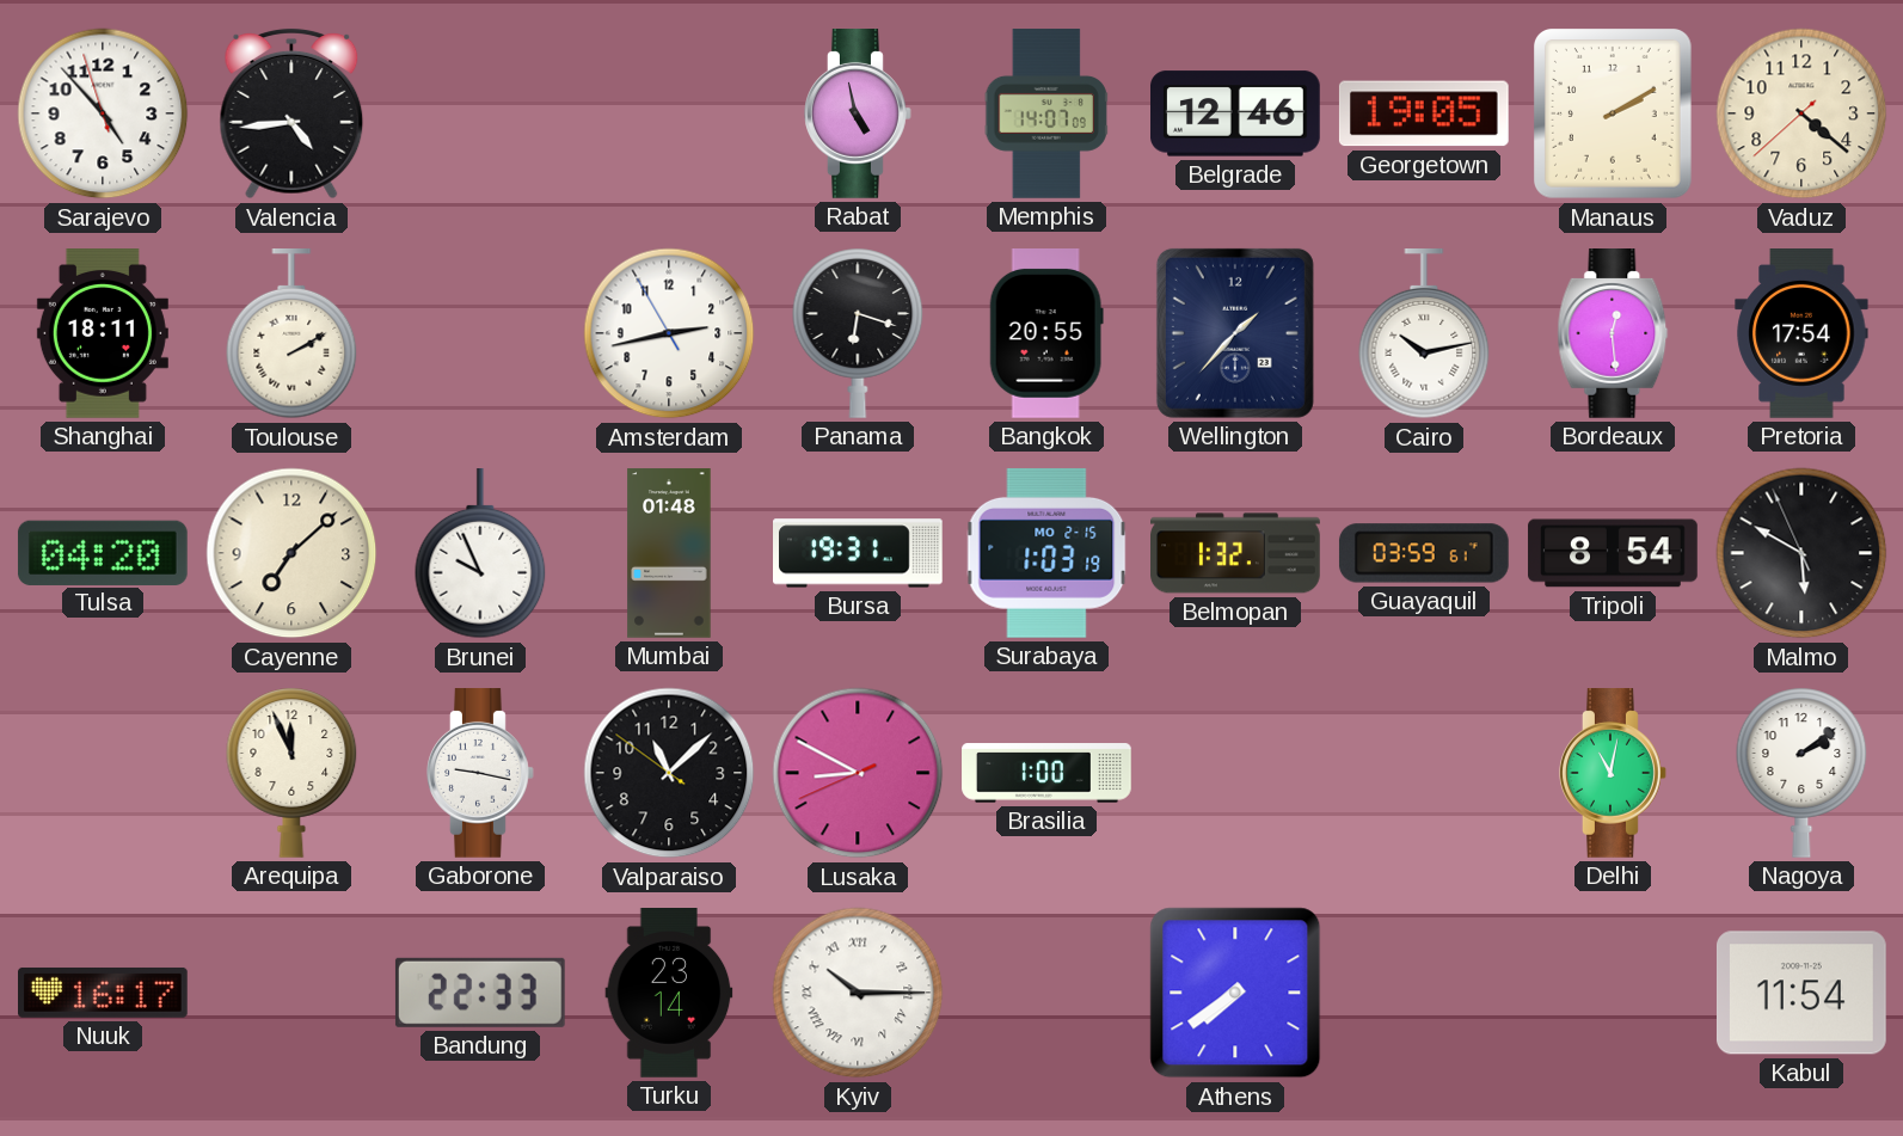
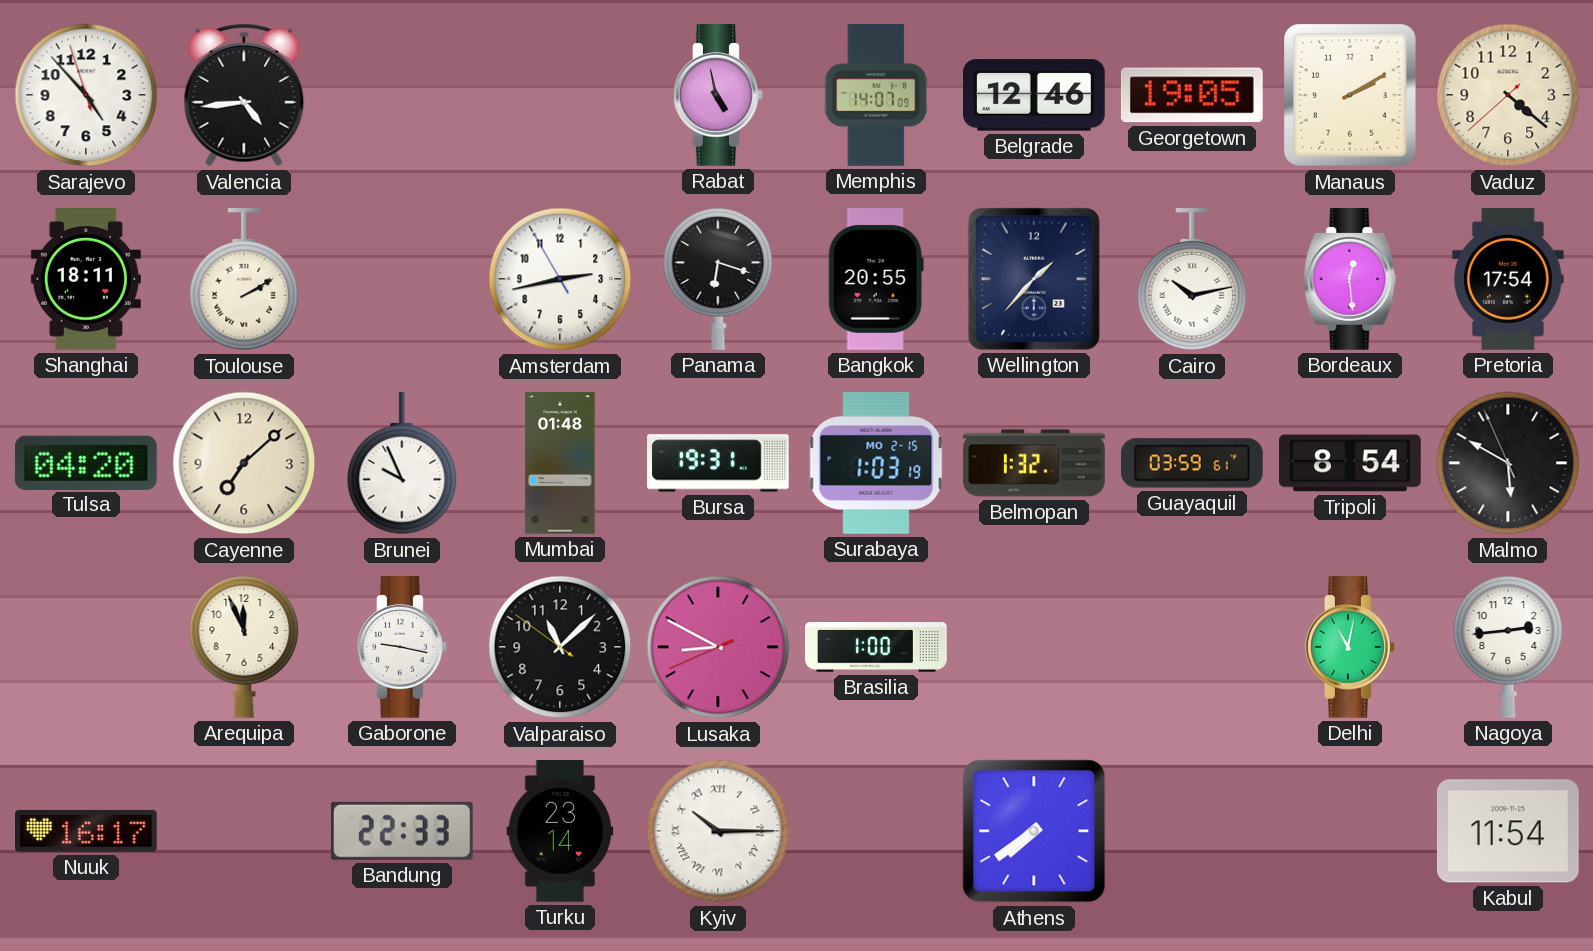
Nagoya: 2:09 -> 2:44 (1508, 647)
